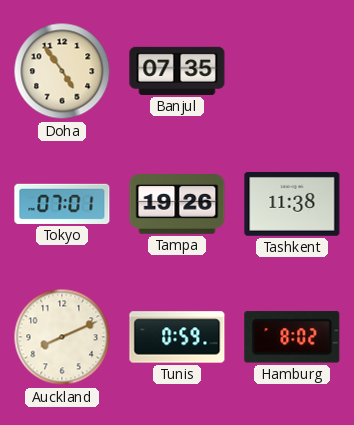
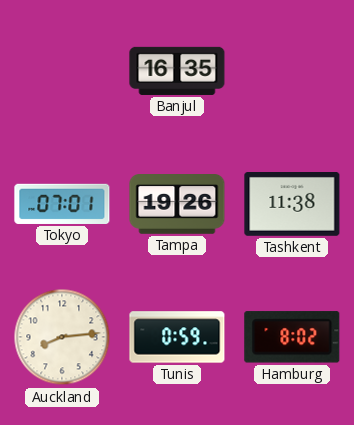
Doha: 4:54 -> none (62, 71)
Banjul: 07:35 -> 16:35 (177, 71)
Auckland: 8:11 -> 8:14 (62, 337)
